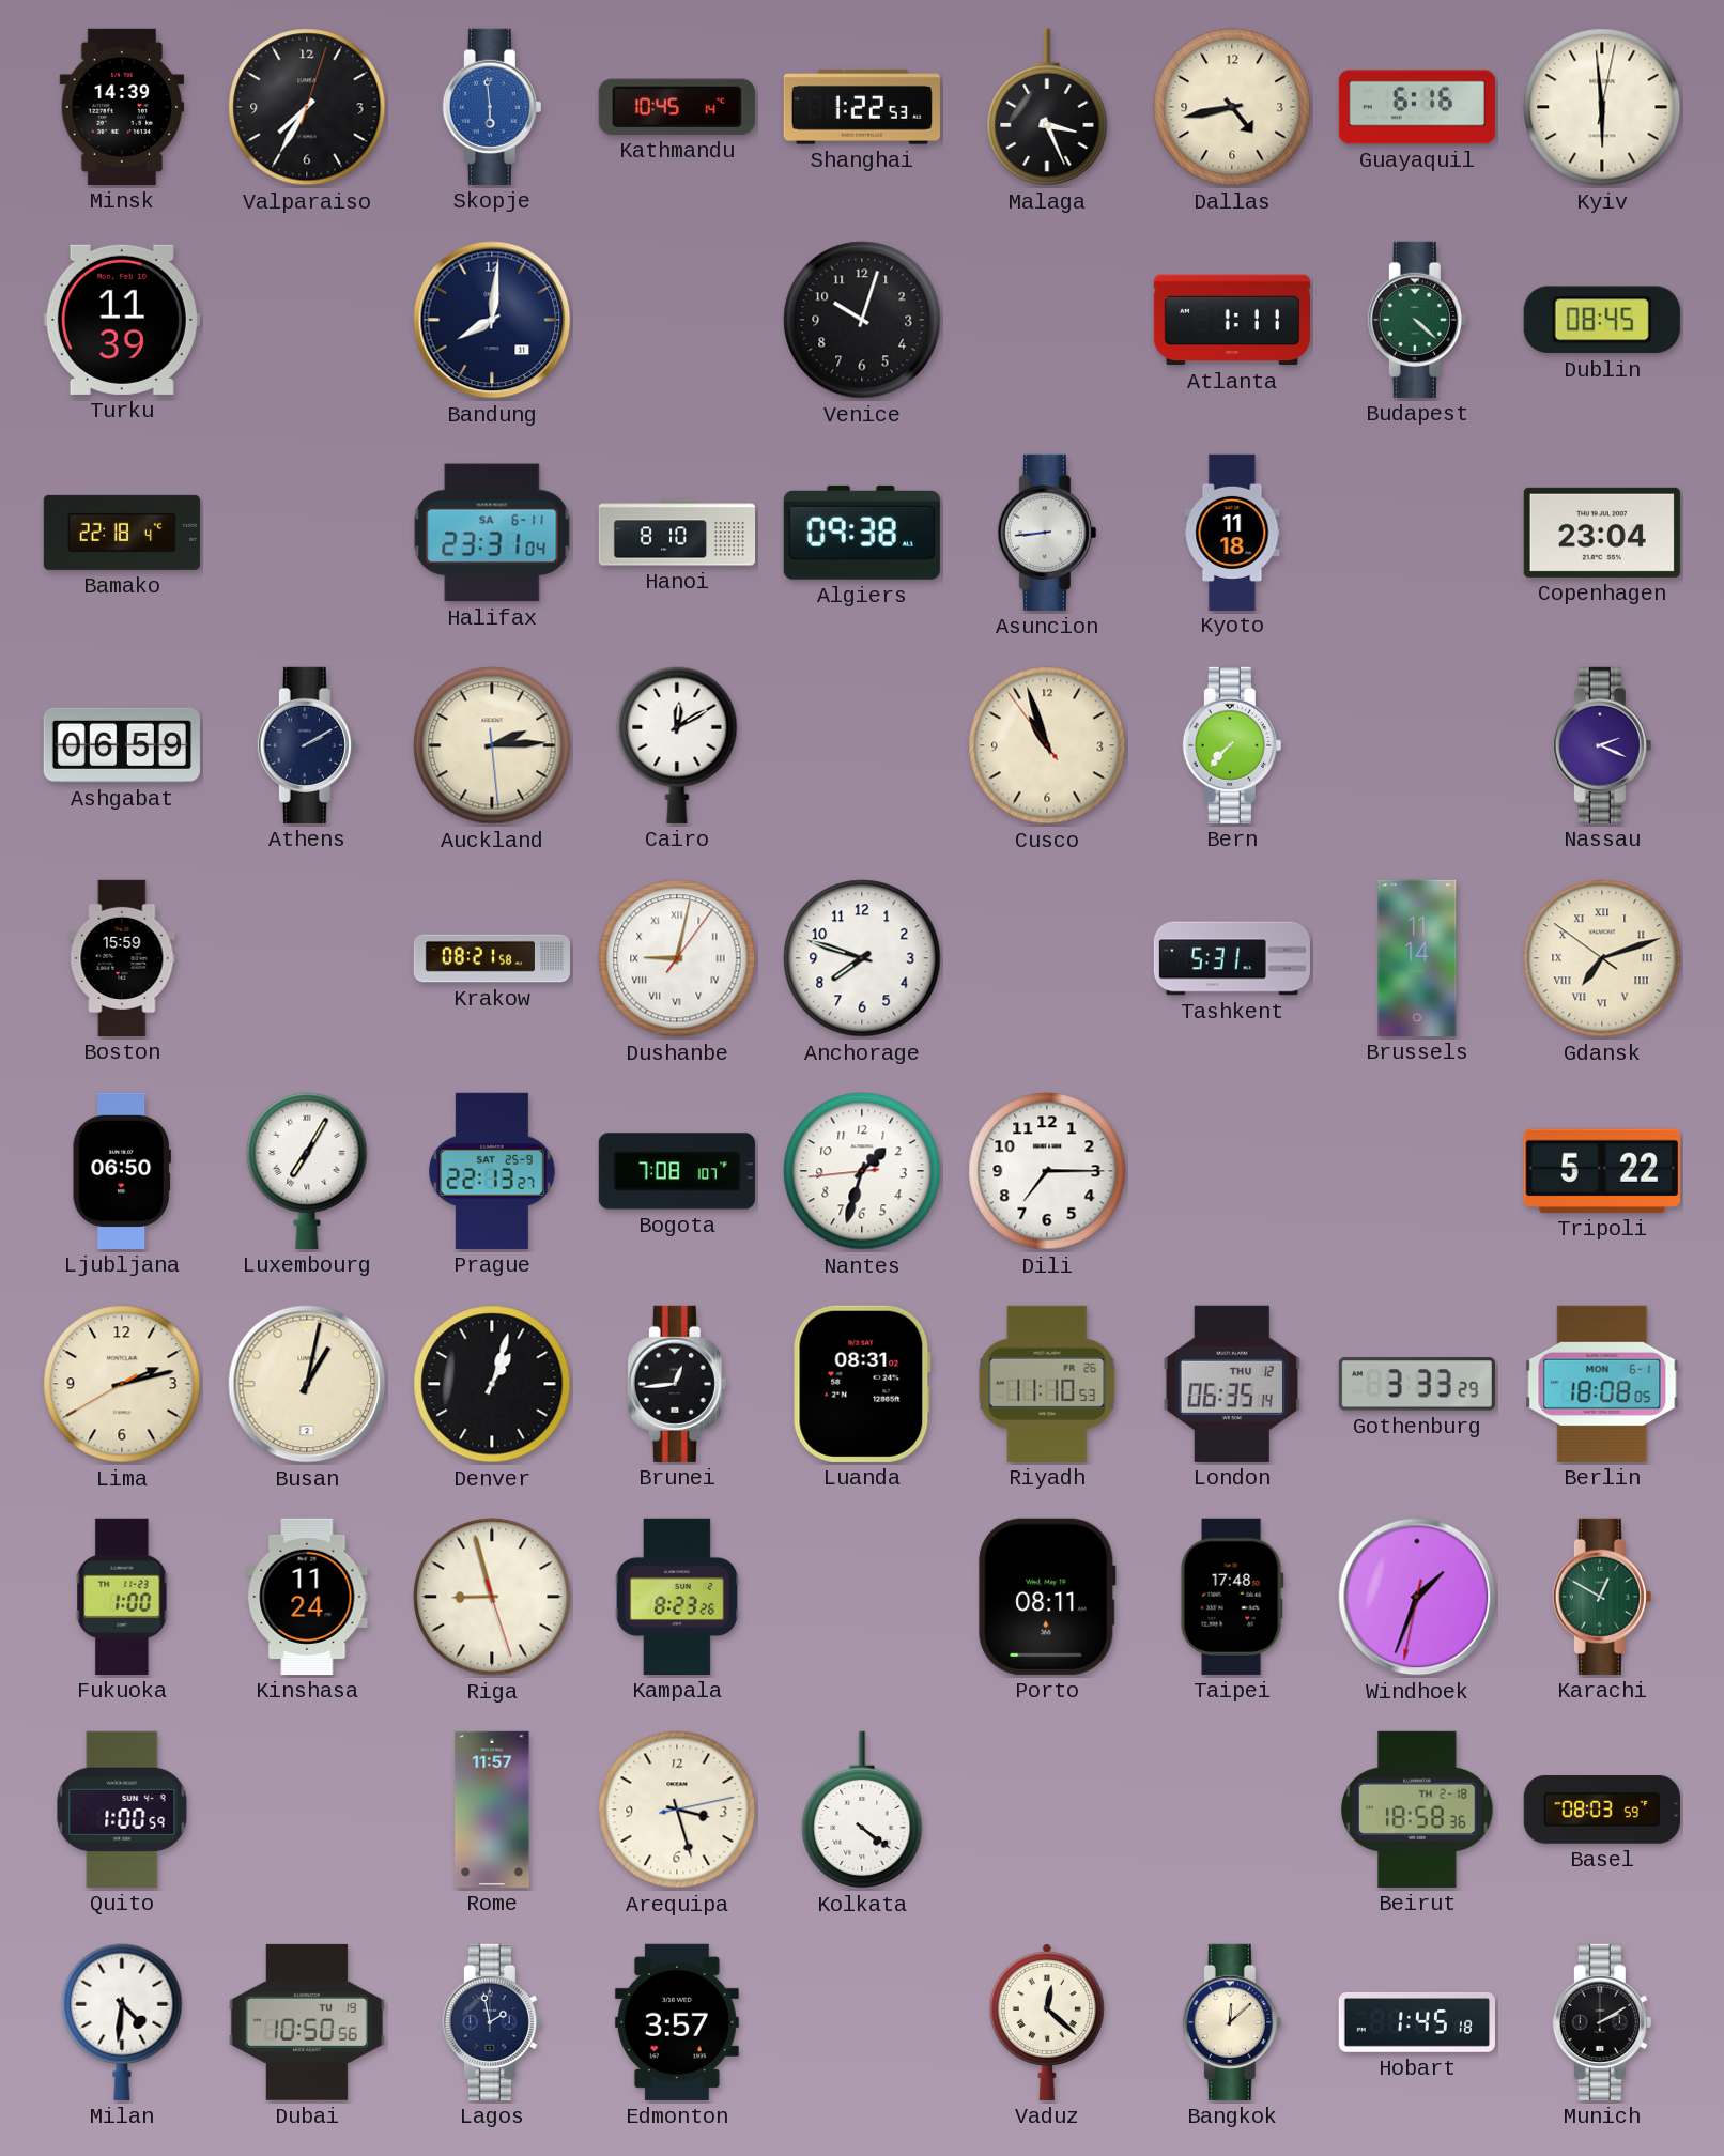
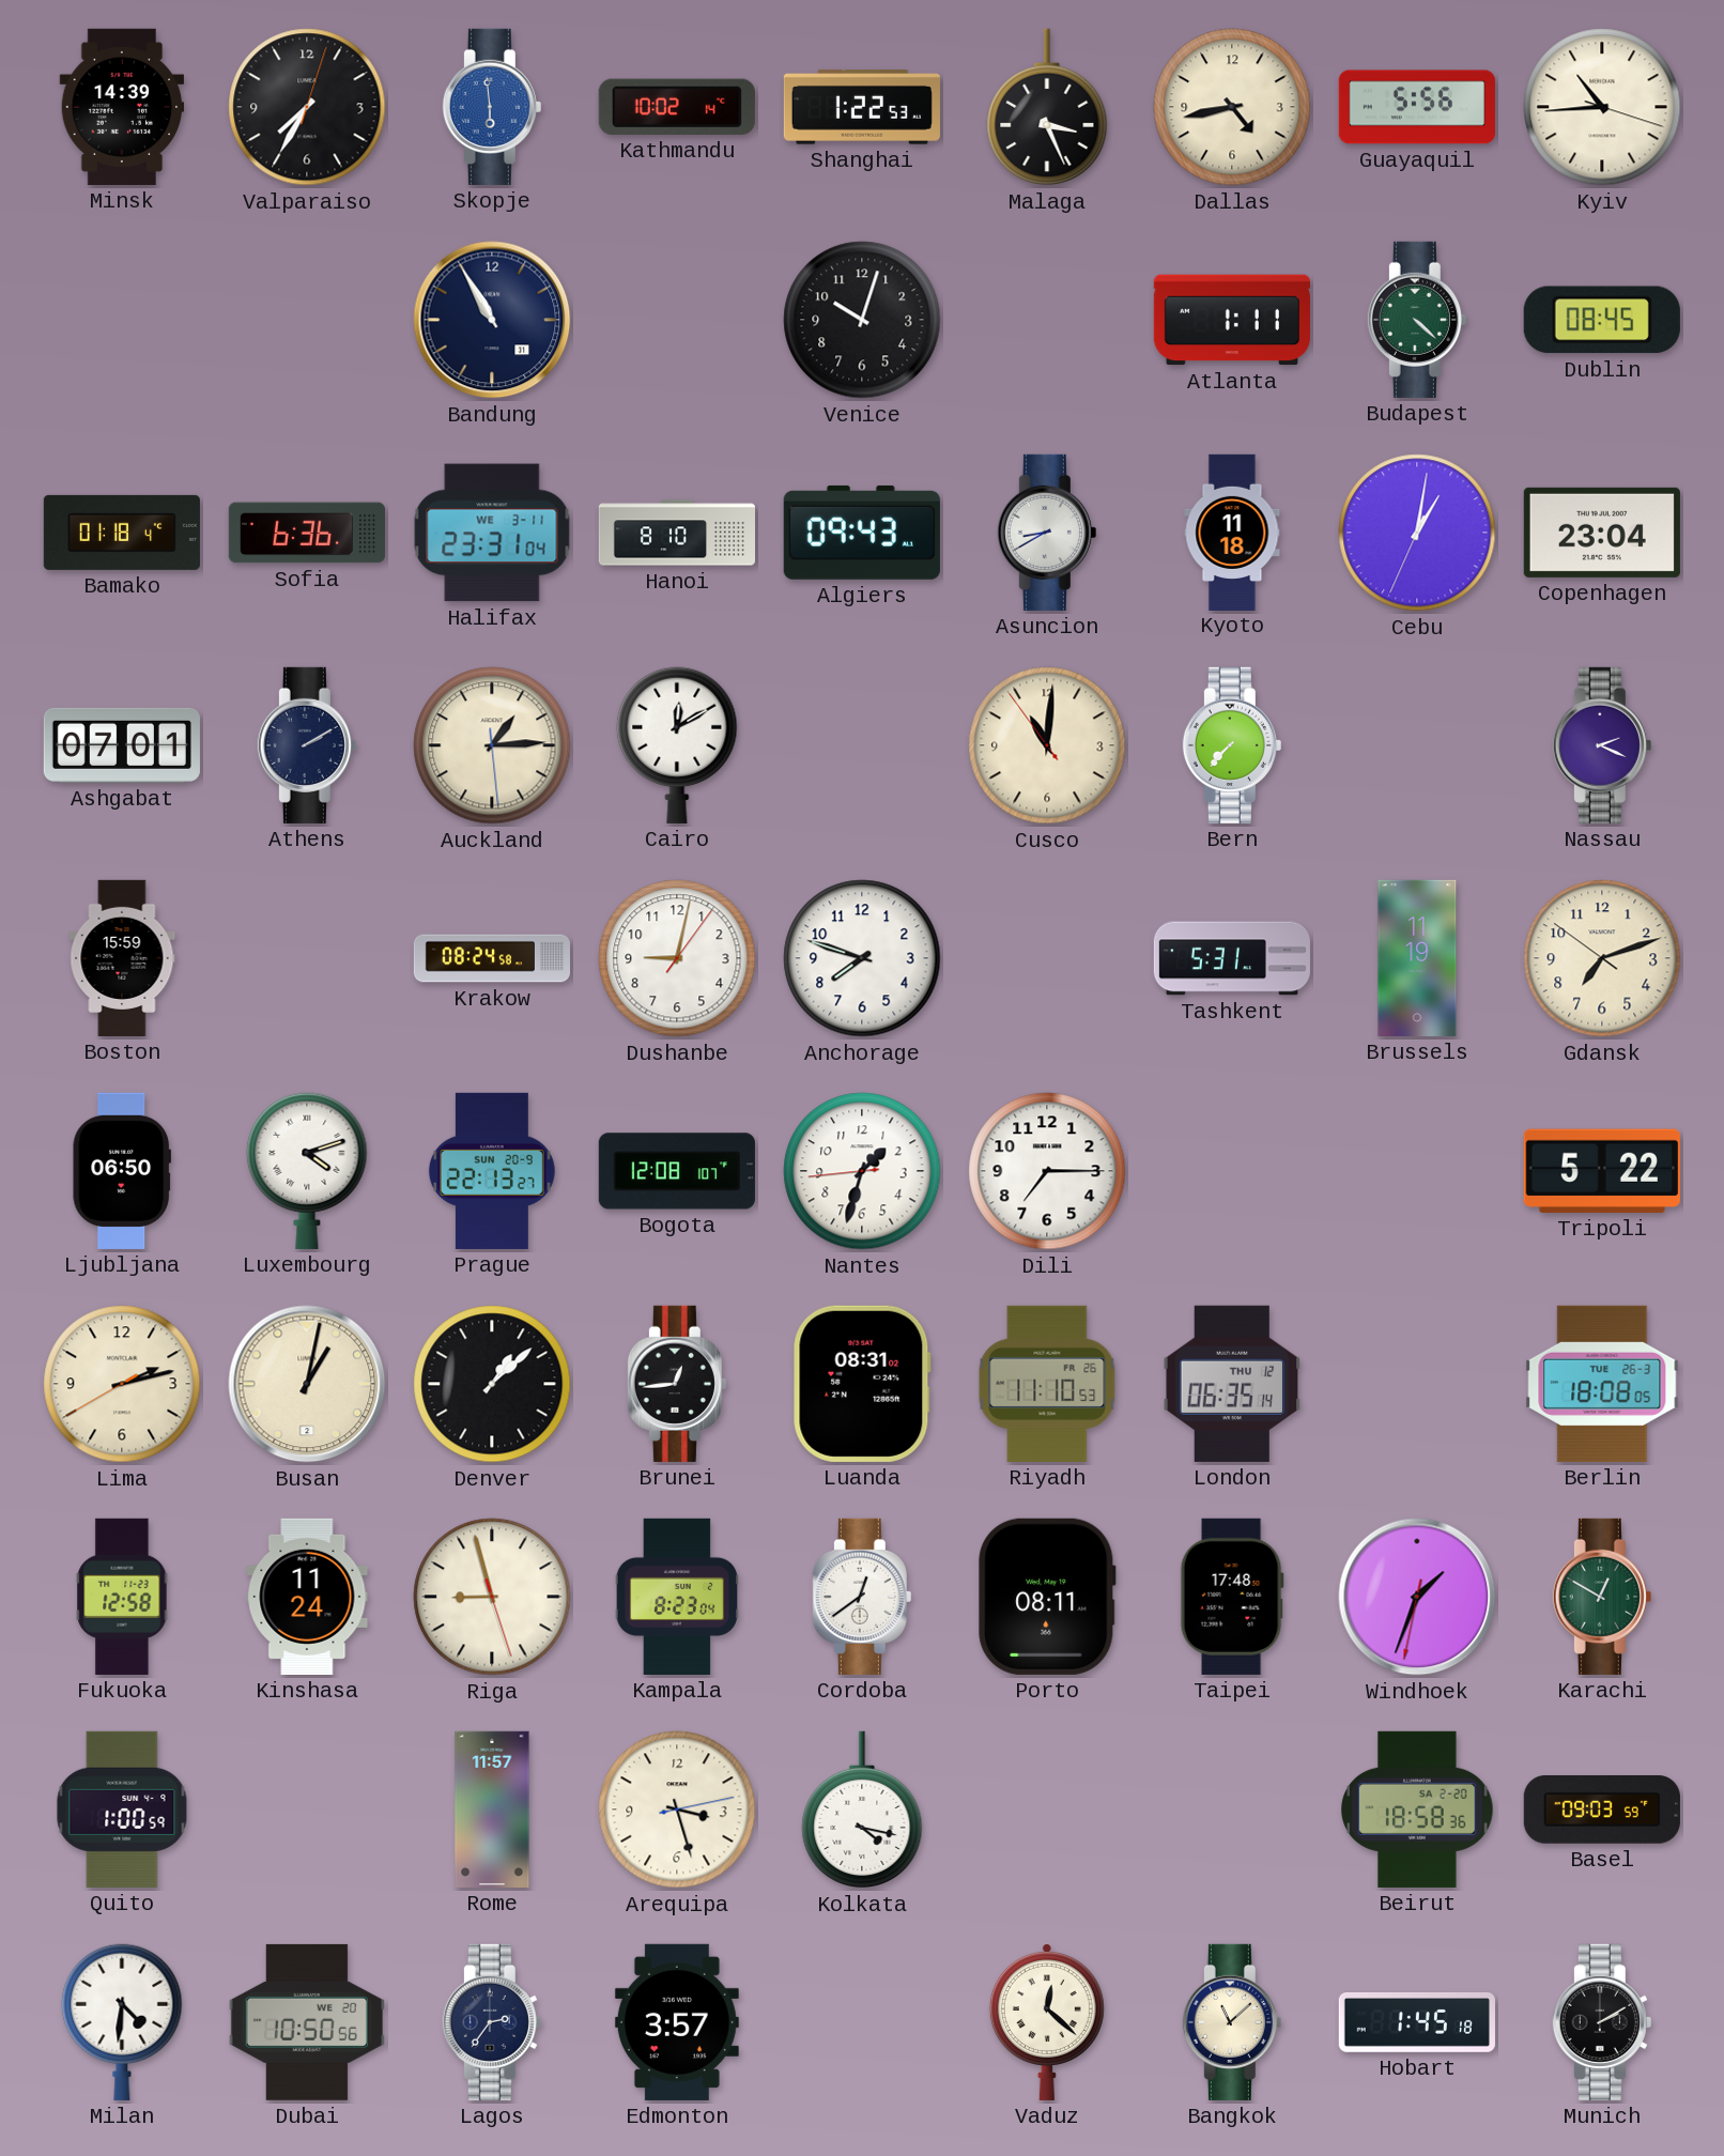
Kathmandu: 10:45 -> 10:02 (677, 107)
Guayaquil: 6:16 -> 5:56 (1417, 107)
Kyiv: 5:59 -> 10:44 (1602, 107)
Turku: 11:39 -> none (122, 320)
Bandung: 8:01 -> 10:55 (492, 320)
Bamako: 22:18 -> 01:18 (122, 533)
Sofia: none -> 6:36 (307, 533)
Halifax date: SA 6-11 -> WE 3-11 (492, 533)
Algiers: 09:38 -> 09:43 (862, 533)
Asuncion: 8:44 -> 8:40 (1047, 533)
Cebu: none -> 1:01 (1417, 533)
Ashgabat: 06:59 -> 07:01 (122, 745)
Auckland: 2:14 -> 1:14 (492, 745)
Cusco: 10:56 -> 11:00 (1047, 745)
Krakow: 08:21 -> 08:24 (491, 958)
Dushanbe numerals: Roman -> Arabic (677, 958)
Brussels: 11:14 -> 11:19 (1417, 958)
Gdansk numerals: Roman -> Arabic (1602, 958)
Luxembourg: 7:05 -> 4:12 (307, 1171)
Prague date: SAT 25-9 -> SUN 20-9 (492, 1171)
Bogota: 7:08 -> 12:08 (677, 1171)
Denver: 1:03 -> 1:08 (492, 1384)
Gothenburg: 3:33 -> none (1417, 1384)
Berlin date: MON 6-1 -> TUE 26-3 (1602, 1384)
Fukuoka: 1:00 -> 12:58 (122, 1597)
Kampala: 8:23:26 -> 8:23:04 (676, 1597)
Cordoba: none -> 12:39 (862, 1597)
Kolkata: 4:21 -> 4:17 (862, 1809)
Beirut date: TH 2-18 -> SA 2-20 (1417, 1809)
Basel: 08:03 -> 09:03 (1602, 1811)
Dubai date: TU 19 -> WE 20 (307, 2022)
Lagos: 1:58 -> 2:36 (492, 2022)
Bangkok: 12:08 -> 11:08 (1232, 2022)
